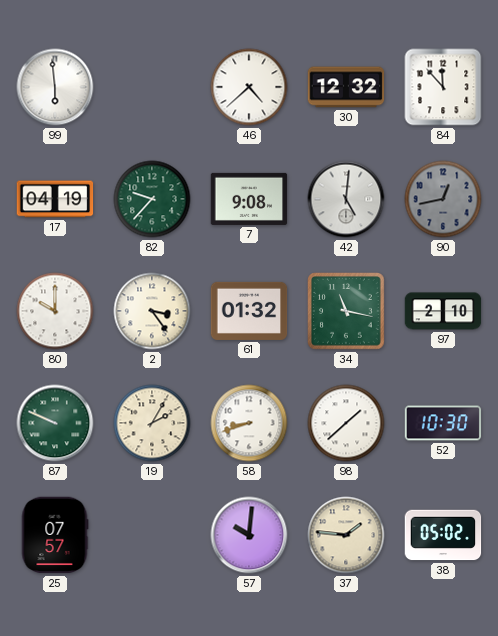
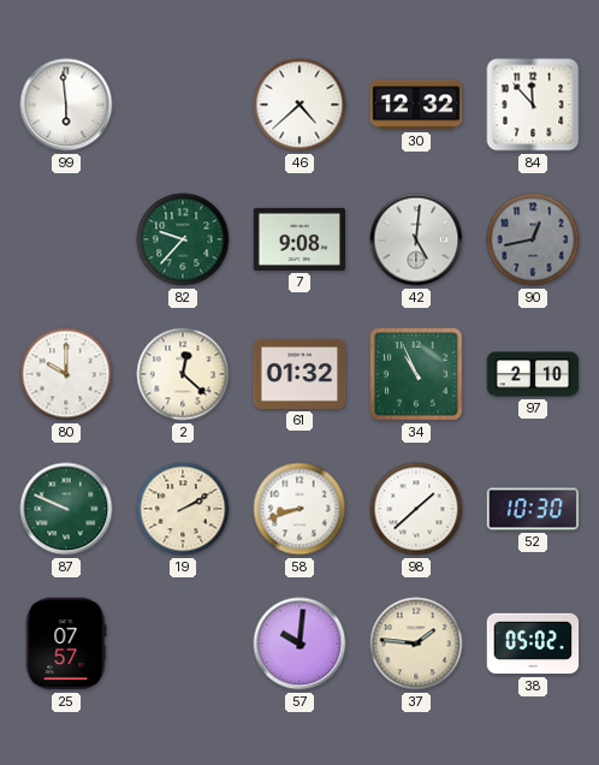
17: 04:19 -> none (55, 199)
2: 3:24 -> 12:22 (183, 374)
34: 11:17 -> 10:56 (417, 375)
19: 2:05 -> 2:10 (183, 509)
